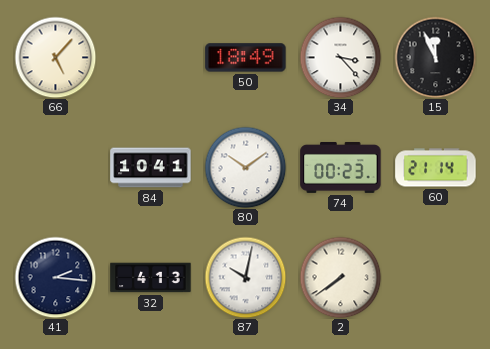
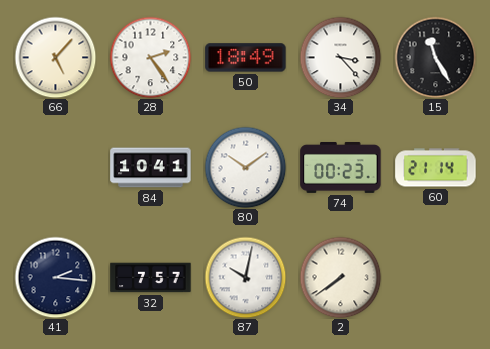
28: none -> 2:24 (150, 57)
15: 11:56 -> 11:25 (435, 57)
32: 4:13 -> 7:57 (151, 278)
